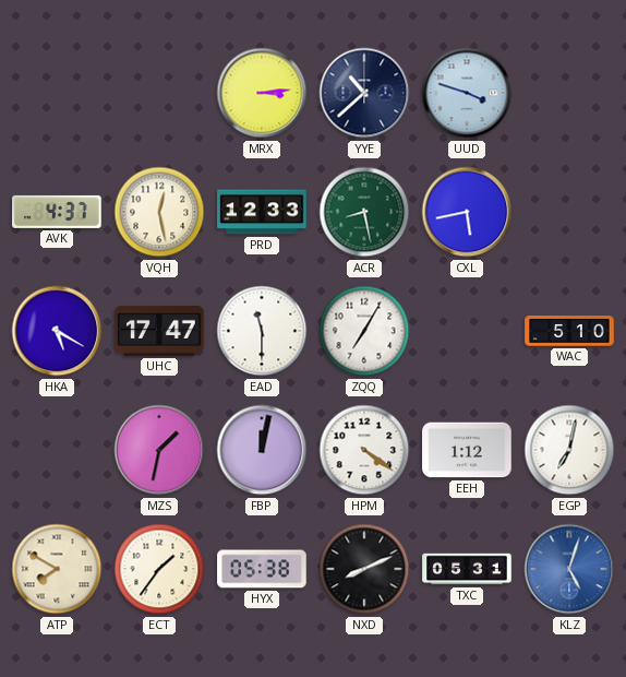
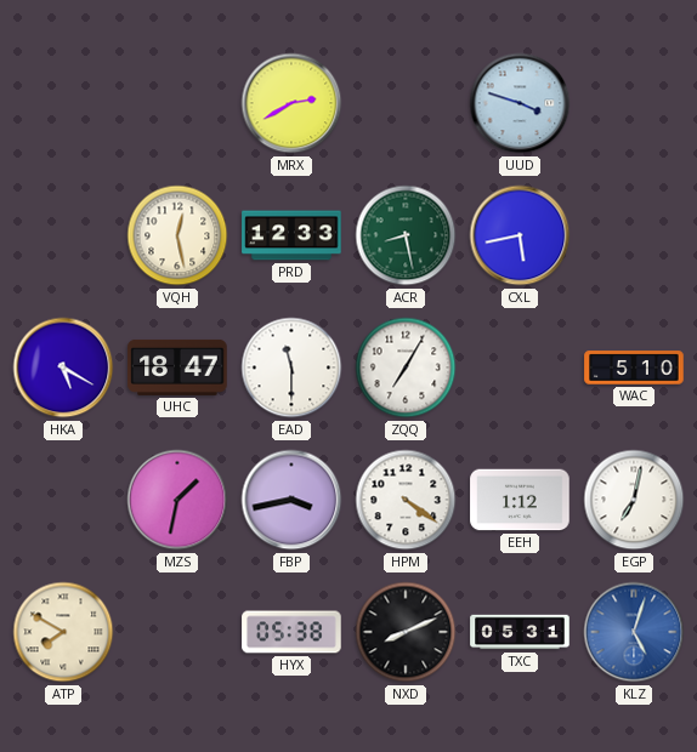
MRX: 3:14 -> 2:40 (291, 103)
YYE: 10:38 -> none (364, 93)
AVK: 4:37 -> none (57, 212)
UHC: 17:47 -> 18:47 (177, 368)
FBP: 12:02 -> 3:43 (291, 500)
ECT: 1:36 -> none (159, 569)
